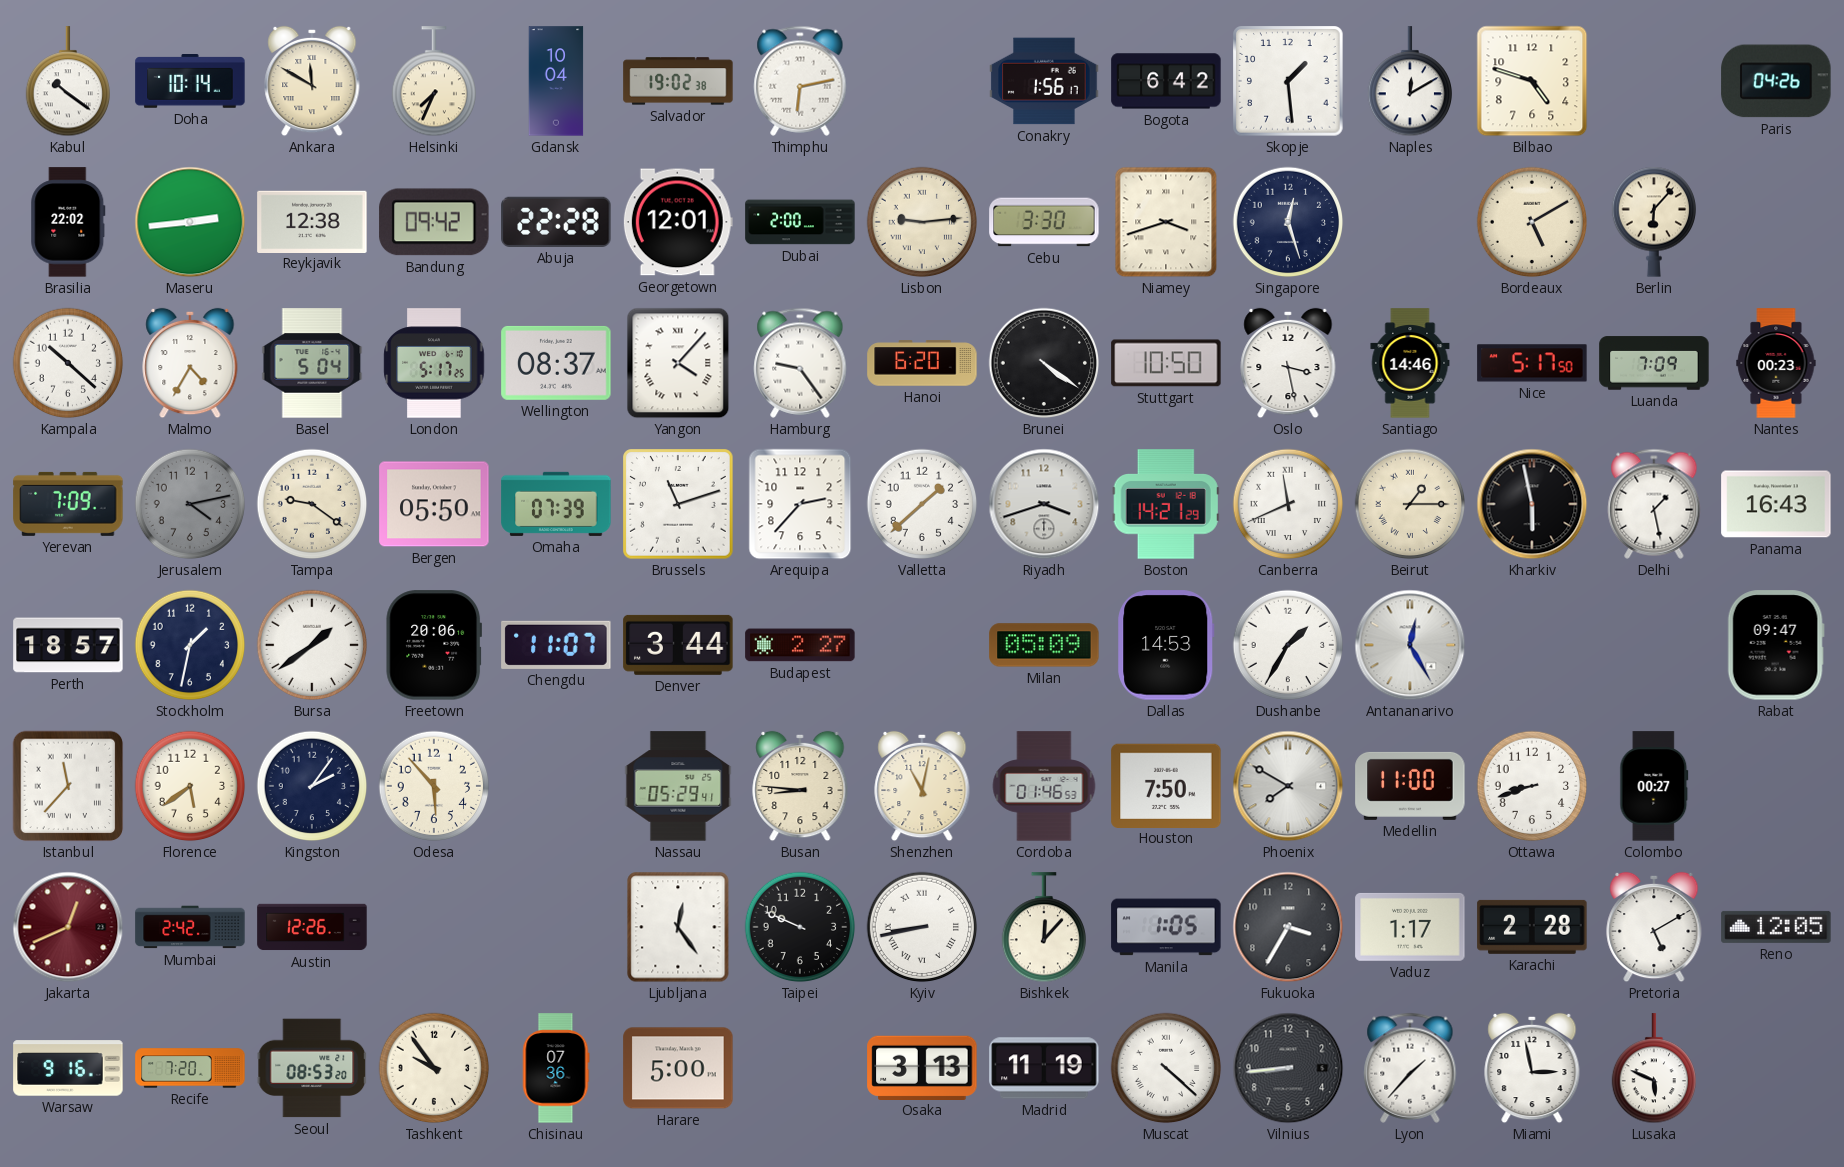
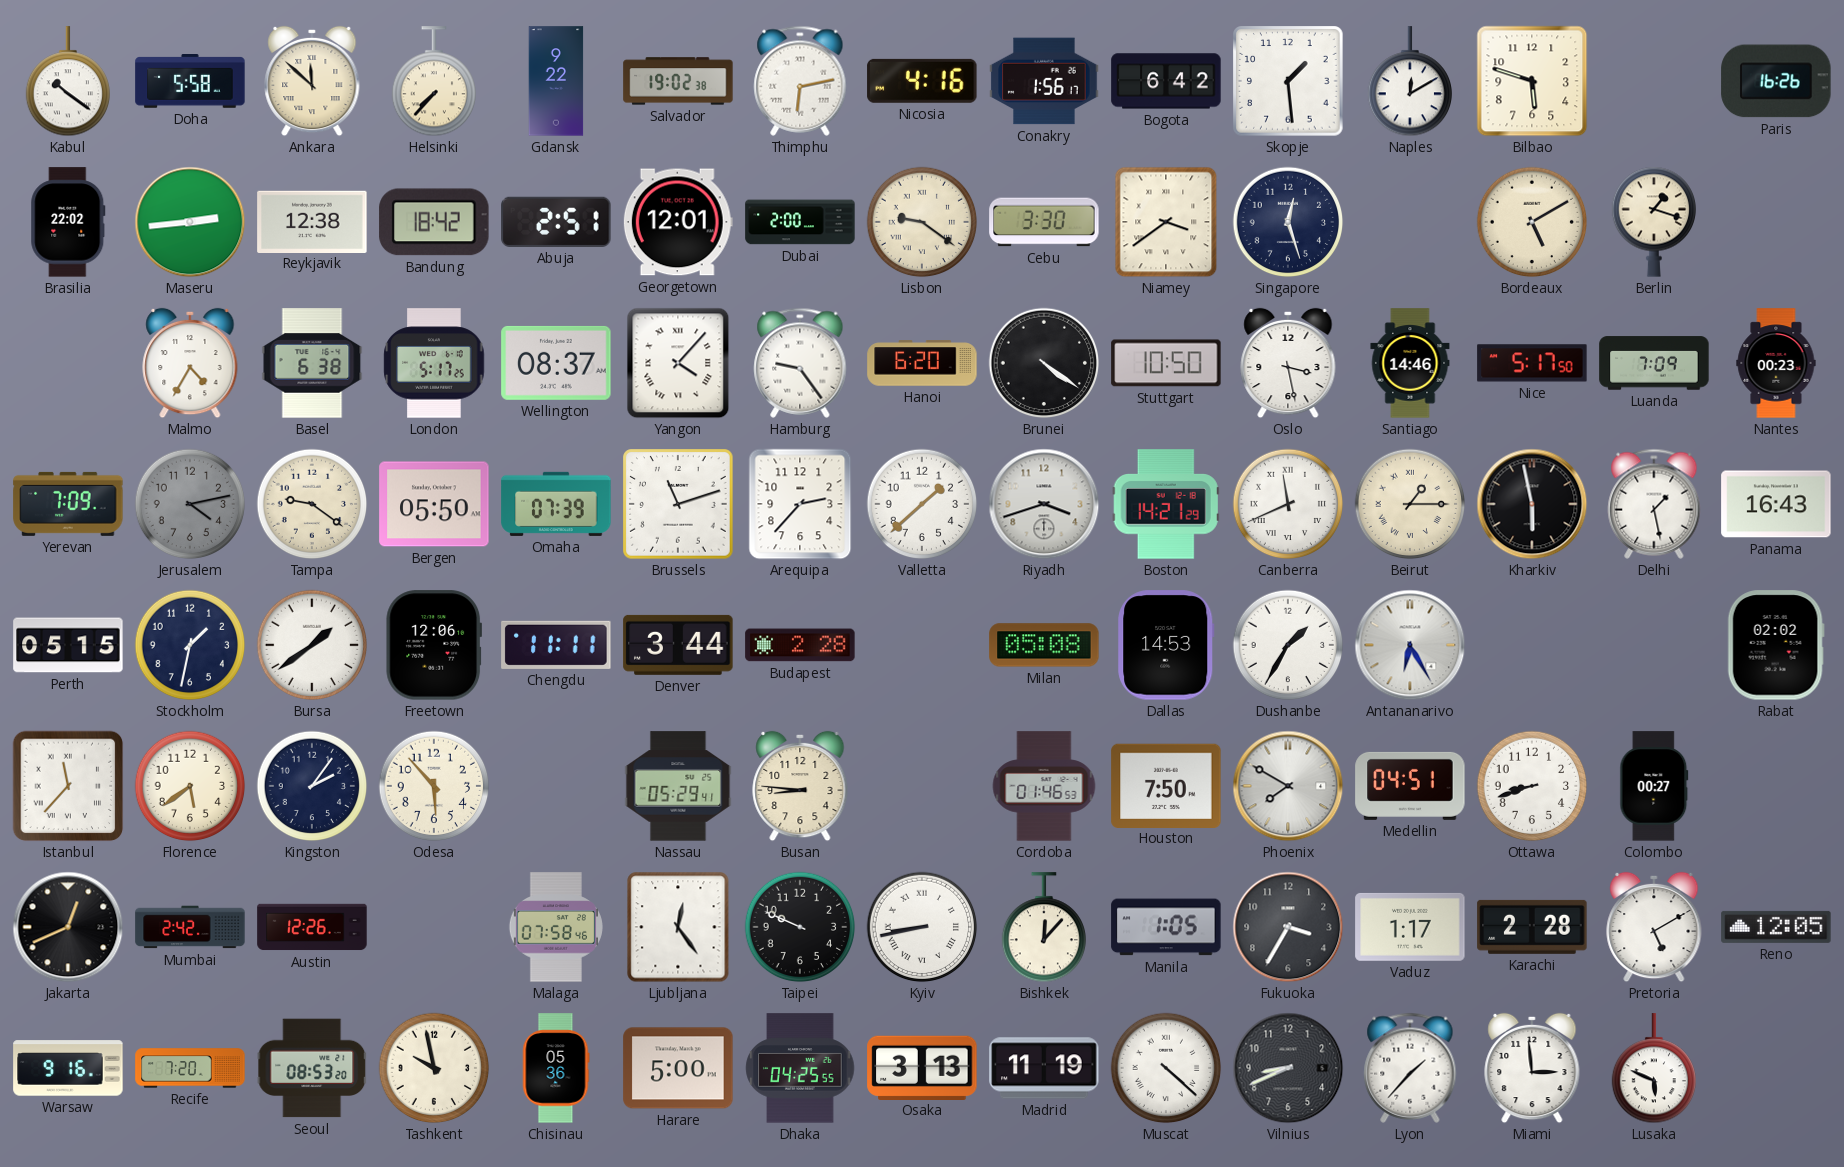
Doha: 10:14 -> 5:58 (190, 82)
Ankara: 11:50 -> 11:52 (312, 81)
Helsinki: 7:34 -> 7:37 (433, 82)
Gdansk: 10:04 -> 9:22 (556, 81)
Nicosia: none -> 4:16 (922, 81)
Bilbao: 4:48 -> 5:48 (1532, 81)
Paris: 04:26 -> 16:26 (1776, 81)
Bandung: 09:42 -> 18:42 (434, 222)
Abuja: 22:28 -> 2:51 (556, 222)
Lisbon: 9:14 -> 9:21 (922, 222)
Niamey: 3:42 -> 3:39 (1166, 222)
Berlin: 6:07 -> 1:18 (1653, 222)
Kampala: 10:22 -> none (68, 363)
Basel: 5:04 -> 6:38 (312, 363)
Perth: 18:57 -> 05:15 (68, 645)
Freetown: 20:06 -> 12:06 (433, 645)
Chengdu: 11:07 -> 11:11 (556, 645)
Budapest: 2:27 -> 2:28 (800, 645)
Milan: 05:09 -> 05:08 (1044, 645)
Antananarivo: 12:25 -> 6:25 (1410, 645)
Rabat: 09:47 -> 02:02 (1776, 645)
Shenzhen: 11:02 -> none (922, 786)
Medellin: 11:00 -> 04:51 (1410, 786)
Jakarta dial: burgundy -> black (68, 927)
Malaga: none -> 07:58 (556, 927)
Tashkent: 9:54 -> 9:58 (434, 1068)
Chisinau: 07:36 -> 05:36 (556, 1068)
Dhaka: none -> 04:25 (800, 1068)
Vilnius: 8:44 -> 8:41 (1288, 1068)
Miami: 2:58 -> 2:59 (1532, 1068)
